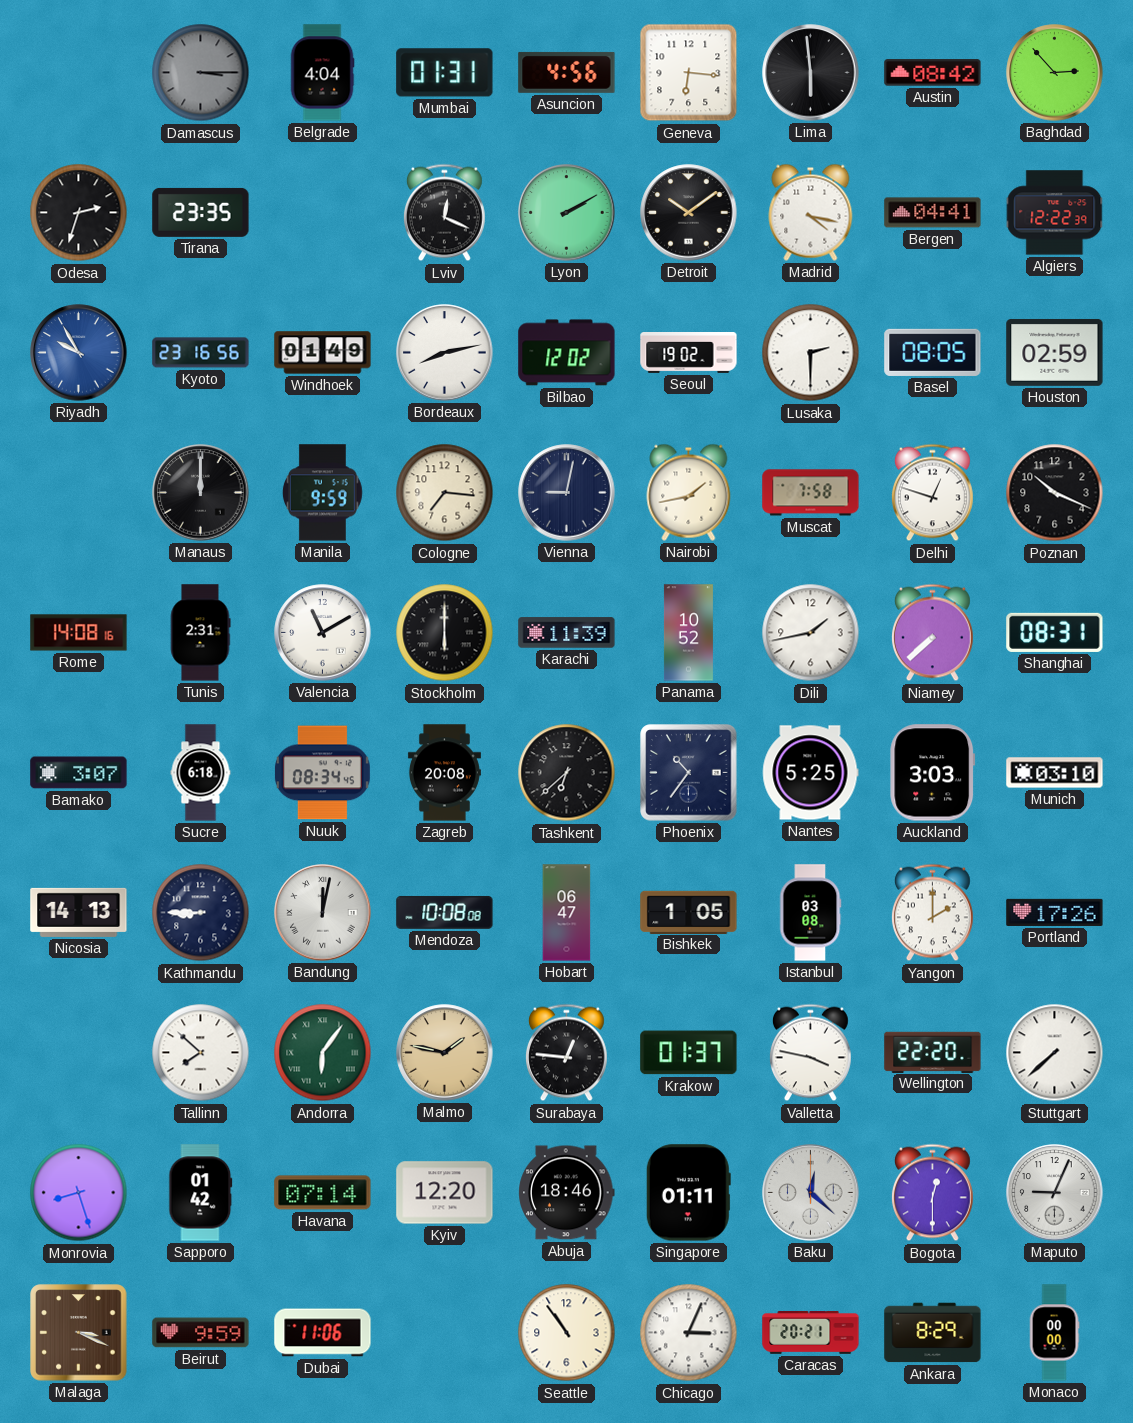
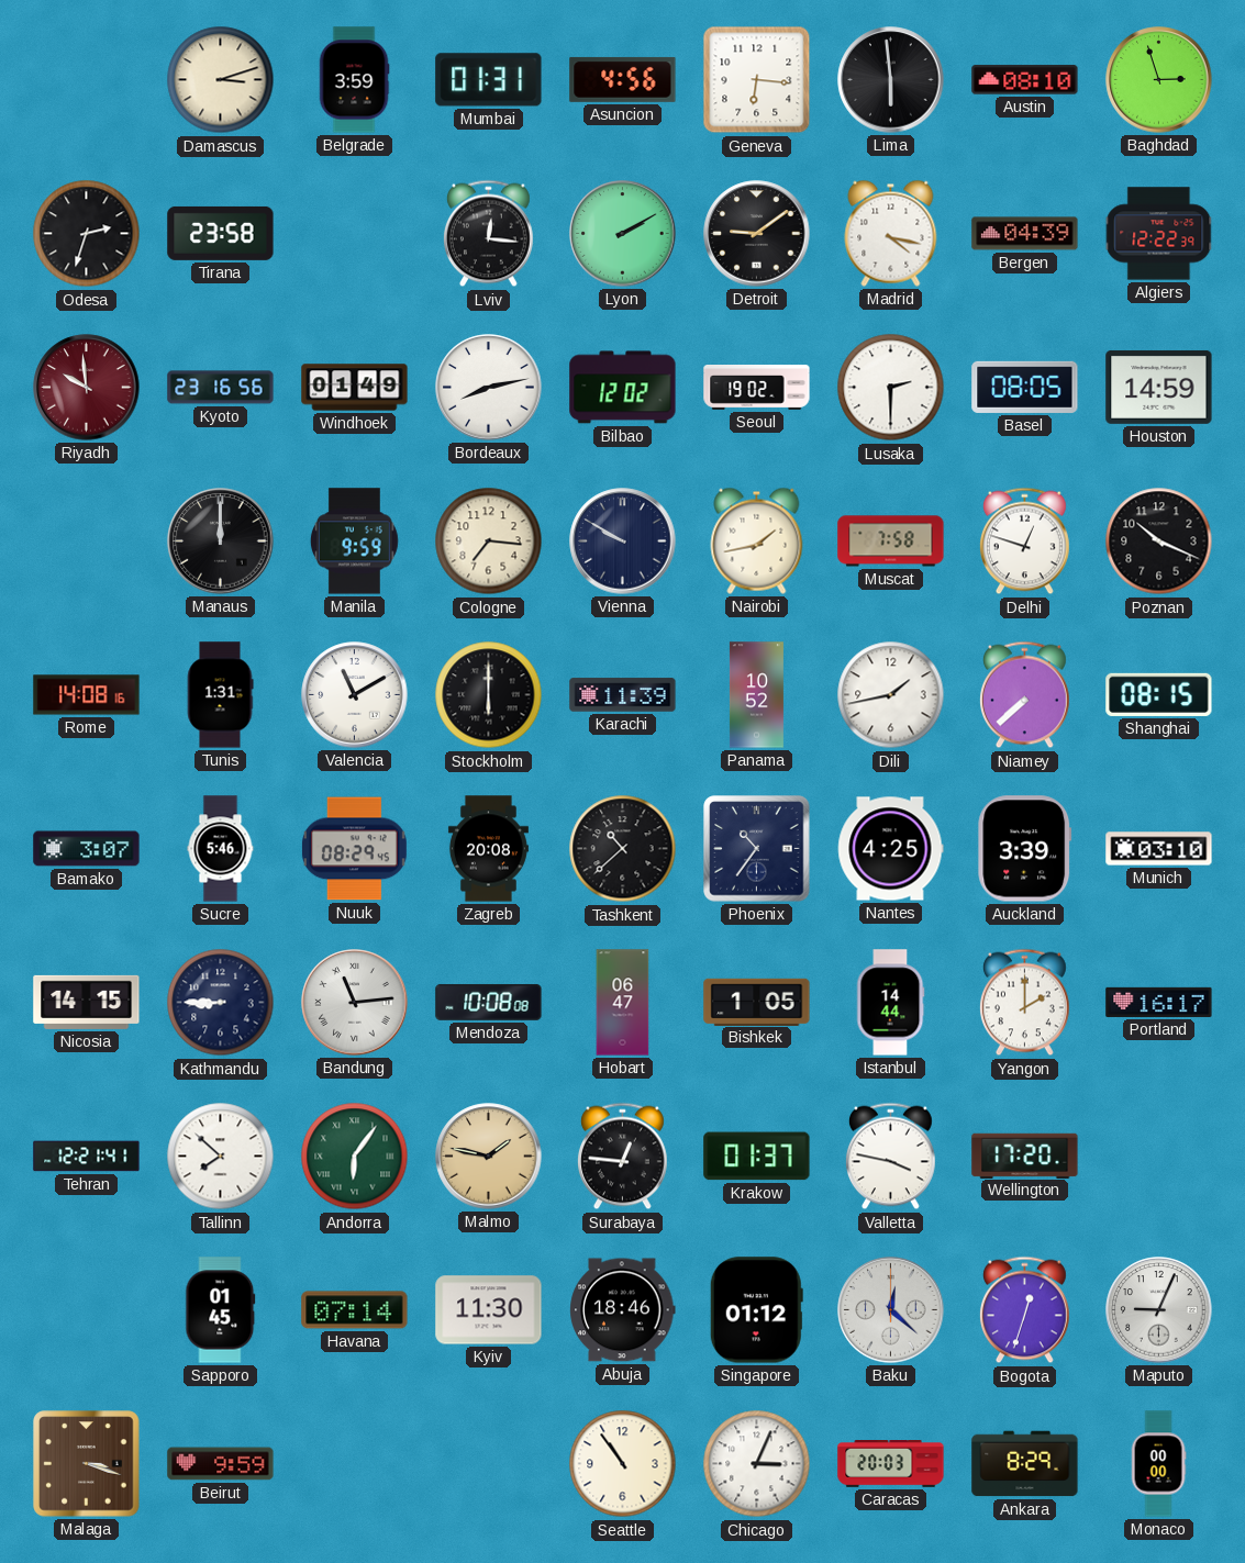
Damascus: 3:15 -> 3:12 (221, 80)
Damascus dial: grey -> cream (221, 80)
Belgrade: 4:04 -> 3:59 (354, 80)
Austin: 08:42 -> 08:10 (1025, 80)
Baghdad: 2:53 -> 2:57 (1159, 80)
Tirana: 23:35 -> 23:58 (221, 233)
Lviv: 12:19 -> 12:16 (488, 234)
Detroit: 10:09 -> 9:09 (757, 234)
Bergen: 04:41 -> 04:39 (1025, 234)
Riyadh: 9:55 -> 9:59 (87, 388)
Riyadh dial: blue -> burgundy (87, 388)
Houston: 02:59 -> 14:59 (1159, 387)
Vienna: 9:02 -> 9:50 (623, 542)
Tunis: 2:31 -> 1:31 (220, 695)
Shanghai: 08:31 -> 08:15 (1159, 694)
Sucre: 6:18 -> 5:46 (221, 849)
Nuuk: 08:34 -> 08:29 (354, 849)
Tashkent: 6:38 -> 10:38 (623, 849)
Nantes: 5:25 -> 4:25 (890, 849)
Auckland: 3:03 -> 3:39 (1025, 849)
Nicosia: 14:13 -> 14:15 (87, 1002)
Bandung: 12:02 -> 11:14 (355, 1003)
Istanbul: 03:08 -> 14:44 (890, 1003)
Portland: 17:26 -> 16:17 (1159, 1002)
Tehran: none -> 12:21 (87, 1157)
Wellington: 22:20 -> 17:20 (1025, 1155)
Stuttgart: 7:38 -> none (1055, 1053)
Monrovia: 8:27 -> none (79, 1193)
Sapporo: 01:42 -> 01:45 (221, 1310)
Kyiv: 12:20 -> 11:30 (489, 1310)
Singapore: 01:11 -> 01:12 (756, 1310)
Bogota: 12:30 -> 12:33 (1024, 1310)
Malaga: 3:19 -> 3:18 (87, 1464)
Dubai: 11:06 -> none (323, 1333)
Caracas: 20:21 -> 20:03 (891, 1464)
